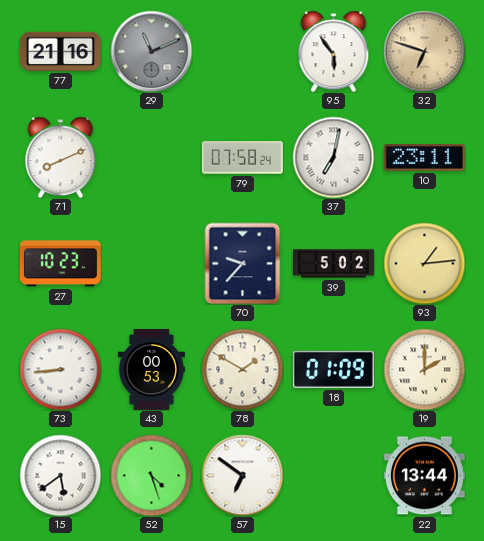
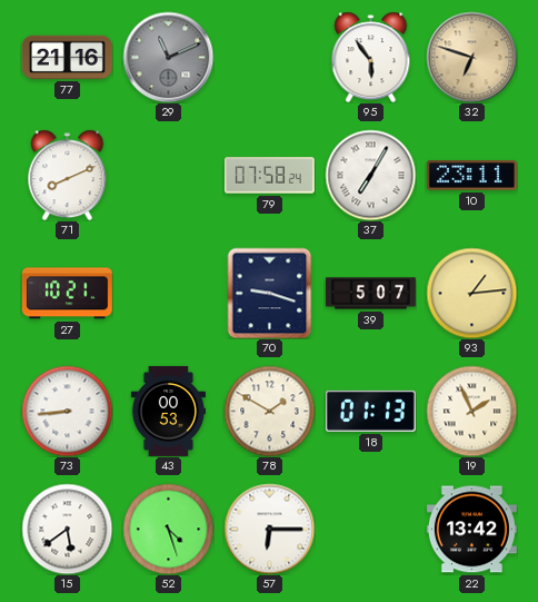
37: 7:02 -> 7:05 (370, 175)
27: 10:23 -> 10:21 (67, 294)
70: 9:37 -> 9:18 (270, 293)
39: 5:02 -> 5:07 (370, 294)
18: 01:09 -> 01:13 (370, 411)
19: 2:00 -> 1:56 (471, 411)
57: 6:51 -> 6:15 (269, 529)
22: 13:44 -> 13:42 (471, 530)
